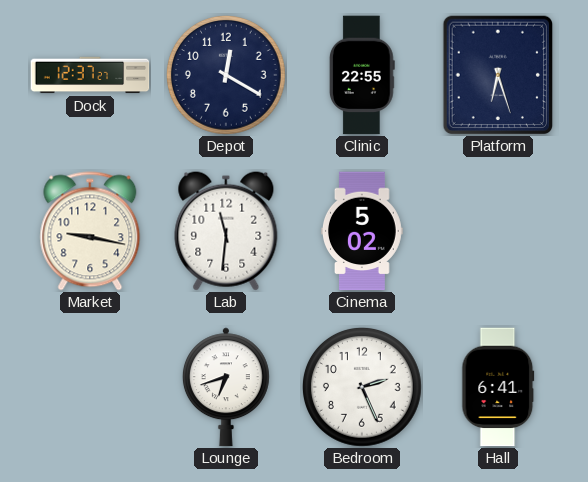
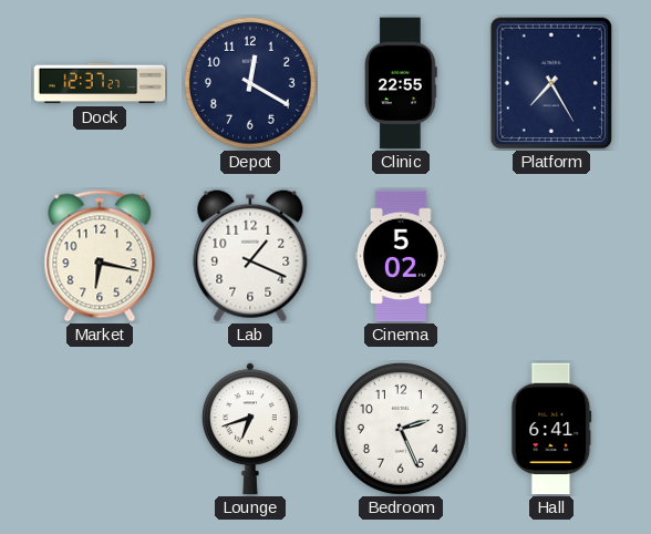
Platform: 6:27 -> 7:25 (551, 83)
Market: 9:17 -> 6:17 (100, 256)
Lab: 11:31 -> 1:19 (250, 256)
